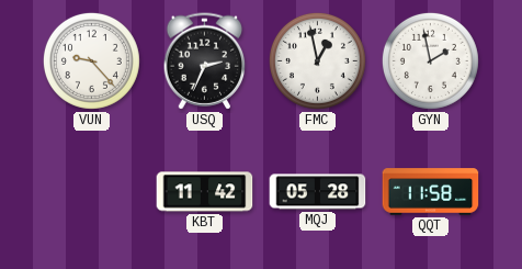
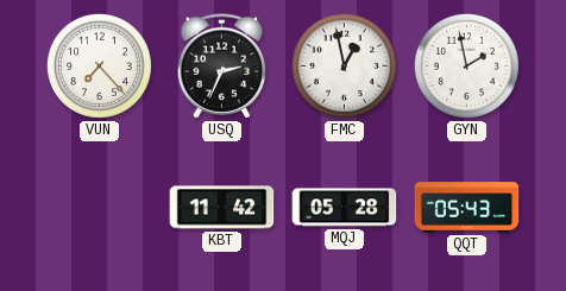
VUN: 9:23 -> 7:23 (99, 65)
QQT: 11:58 -> 05:43 (467, 208)
